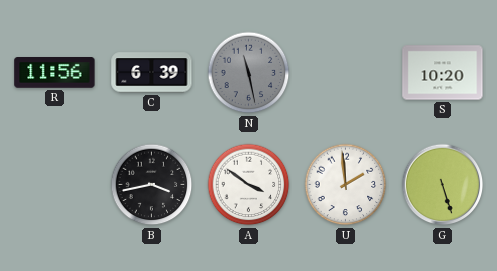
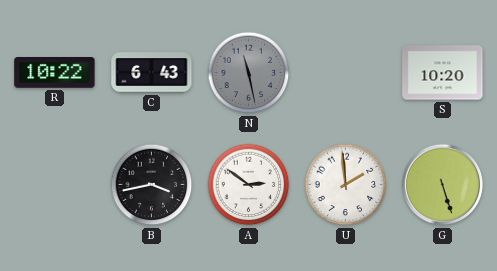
R: 11:56 -> 10:22 (55, 73)
C: 6:39 -> 6:43 (152, 73)
A: 3:51 -> 2:51 (249, 185)
